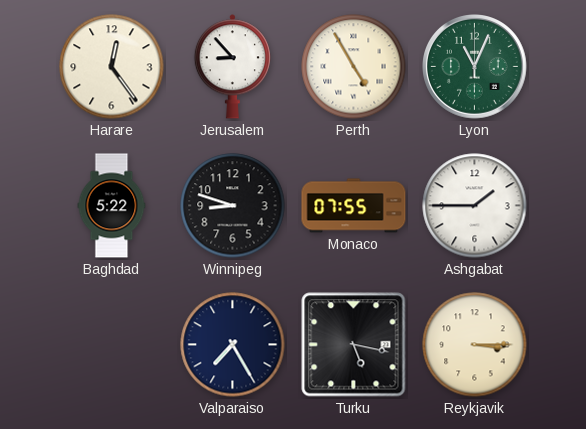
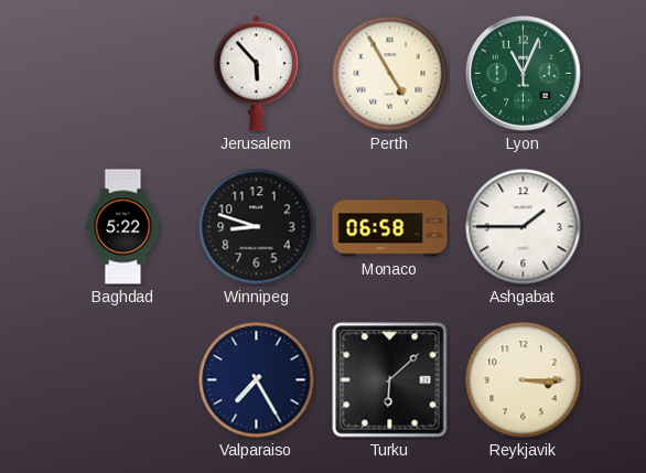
Harare: 12:24 -> none (112, 67)
Jerusalem: 8:53 -> 5:53 (256, 74)
Monaco: 07:55 -> 06:58 (390, 227)
Turku: 5:17 -> 6:08 (390, 380)
